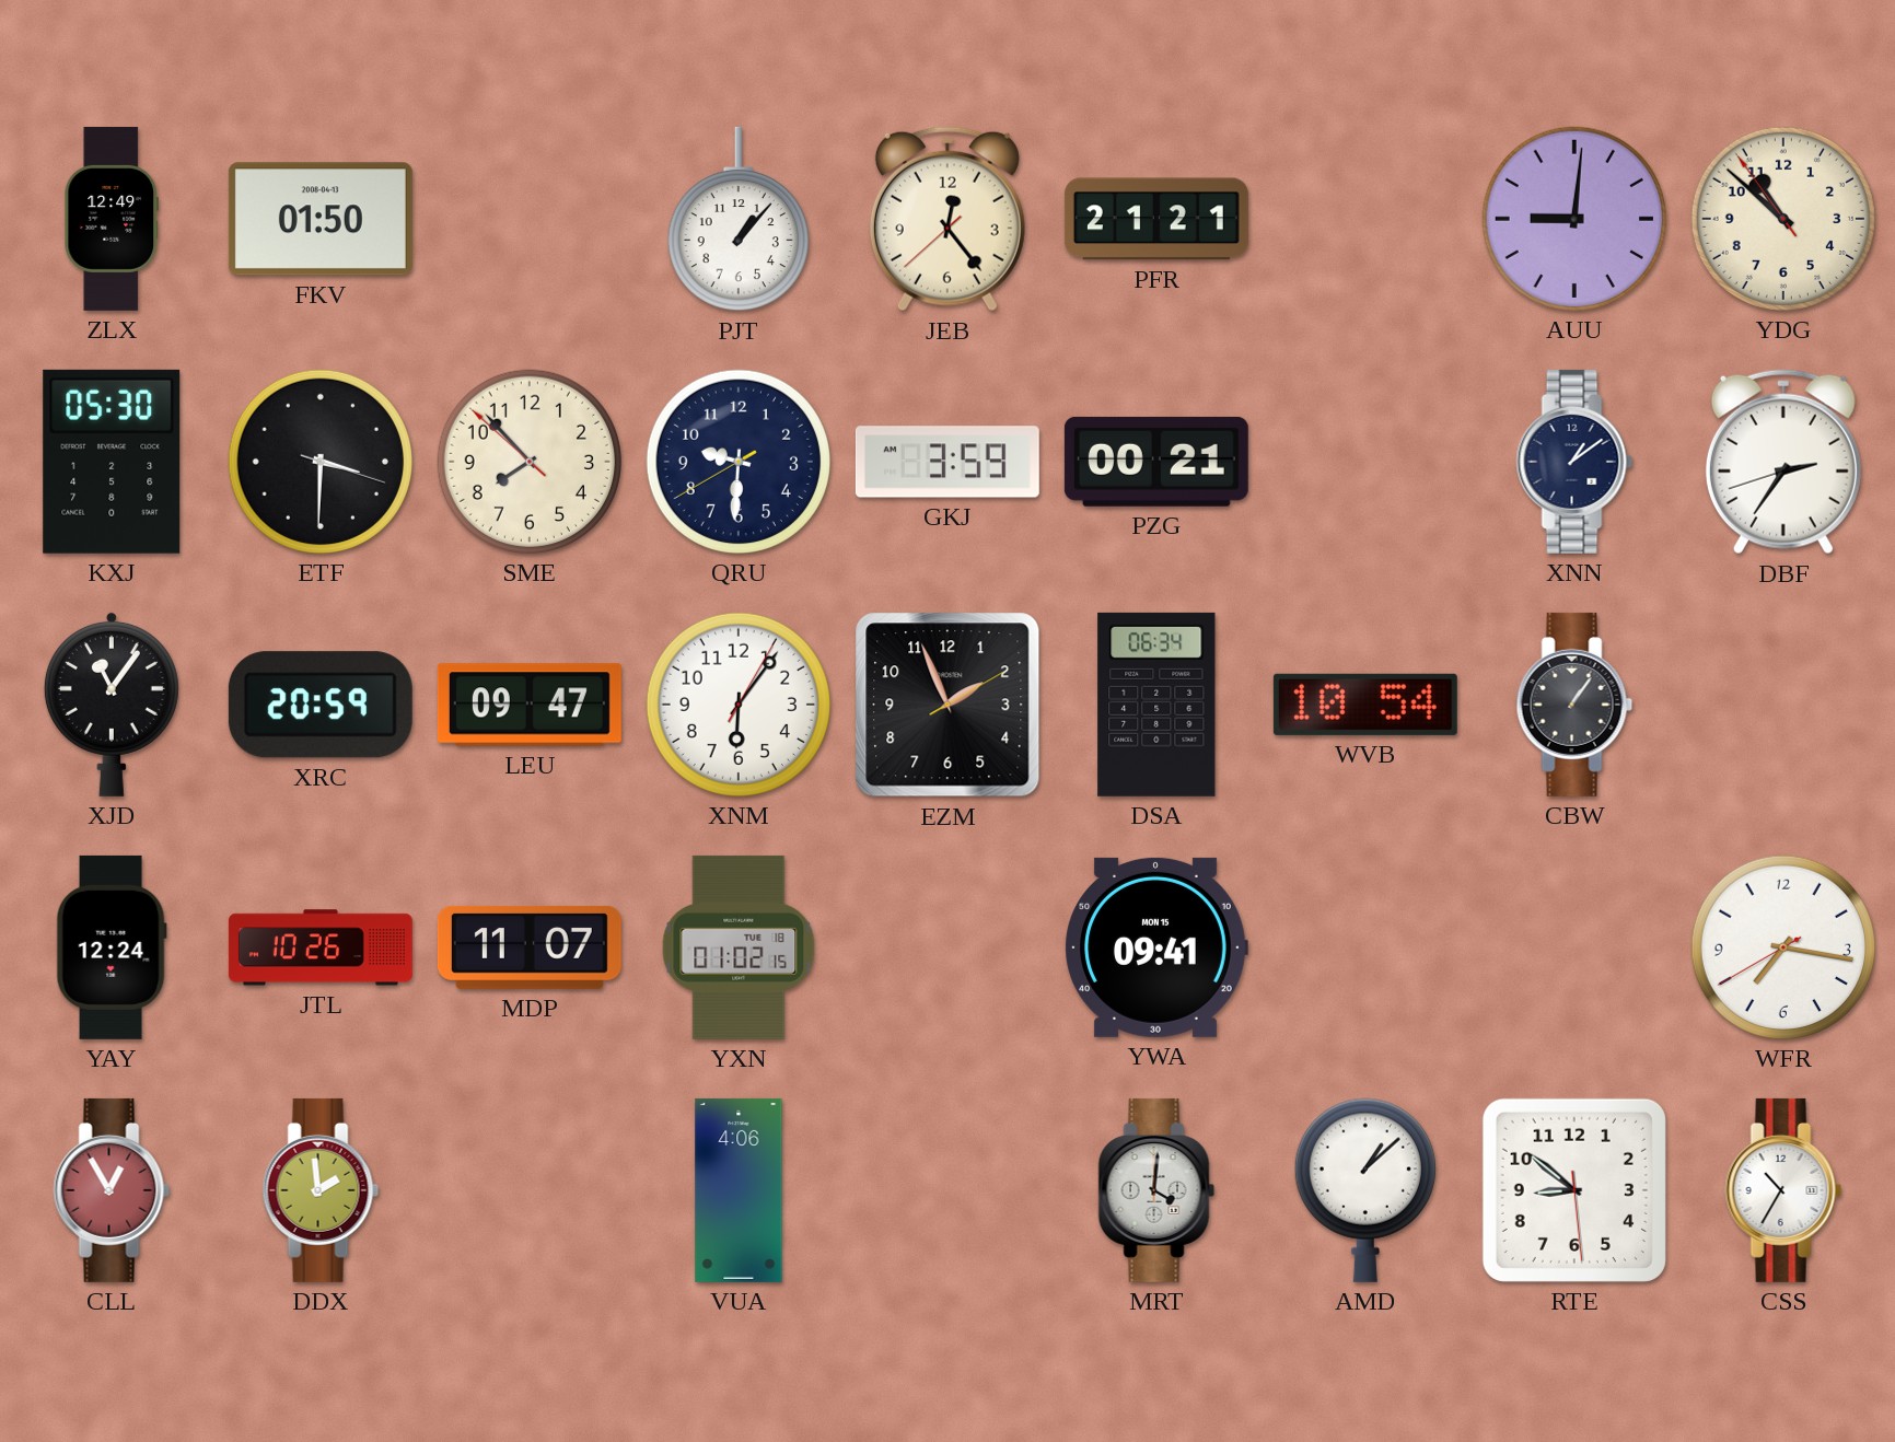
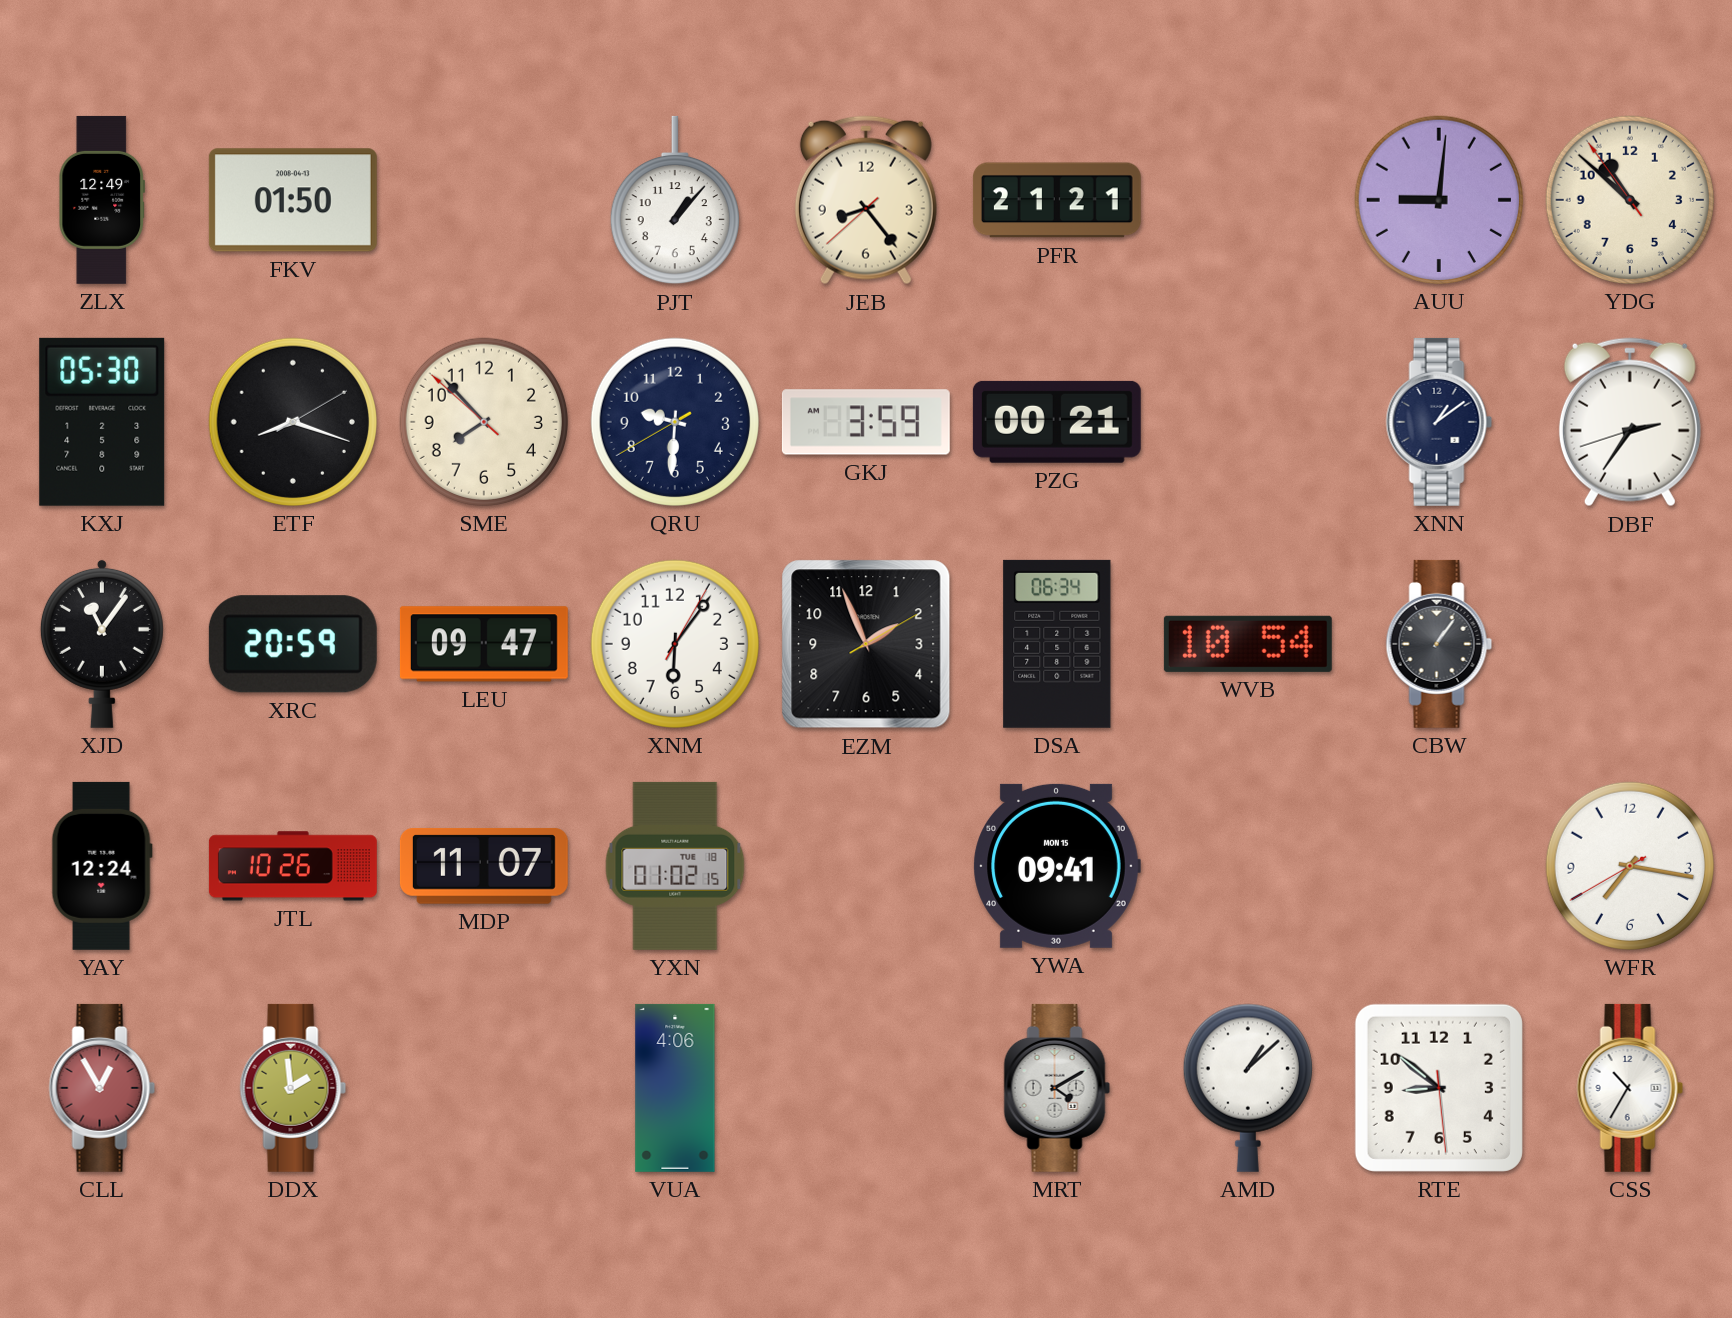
JEB: 12:23 -> 8:23 (866, 200)
ETF: 3:30 -> 8:18 (293, 422)
MRT: 4:01 -> 4:10 (1057, 1088)
